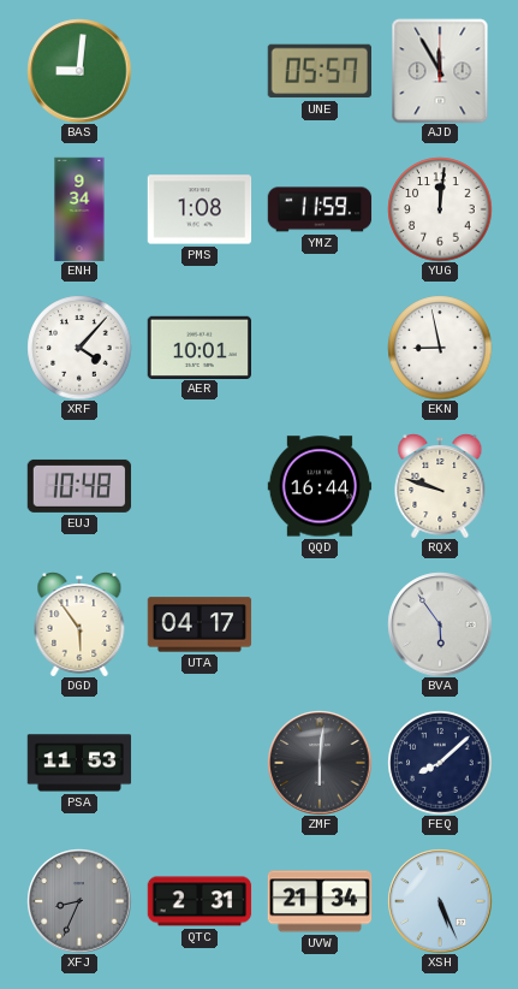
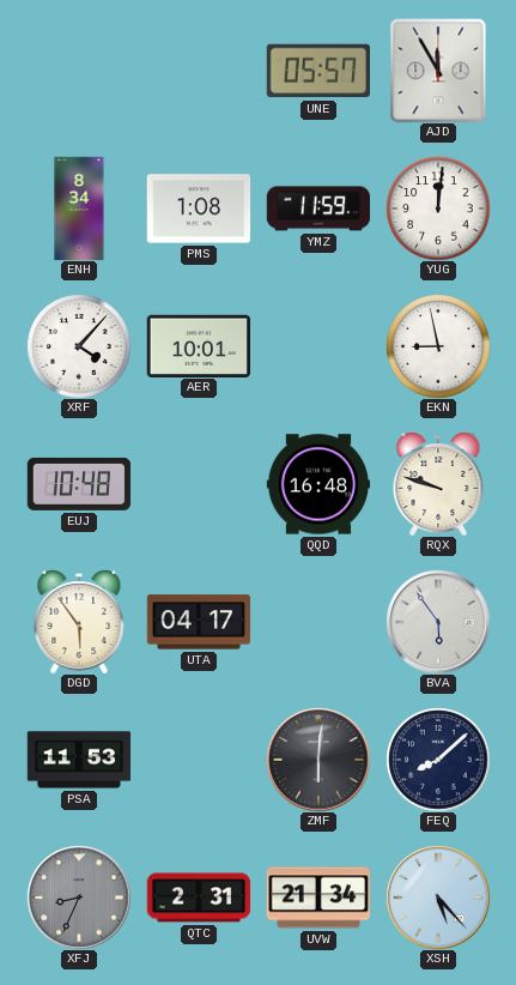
BAS: 9:01 -> none (79, 71)
ENH: 9:34 -> 8:34 (79, 209)
QQD: 16:44 -> 16:48 (318, 484)
XSH: 5:26 -> 5:23 (438, 898)
